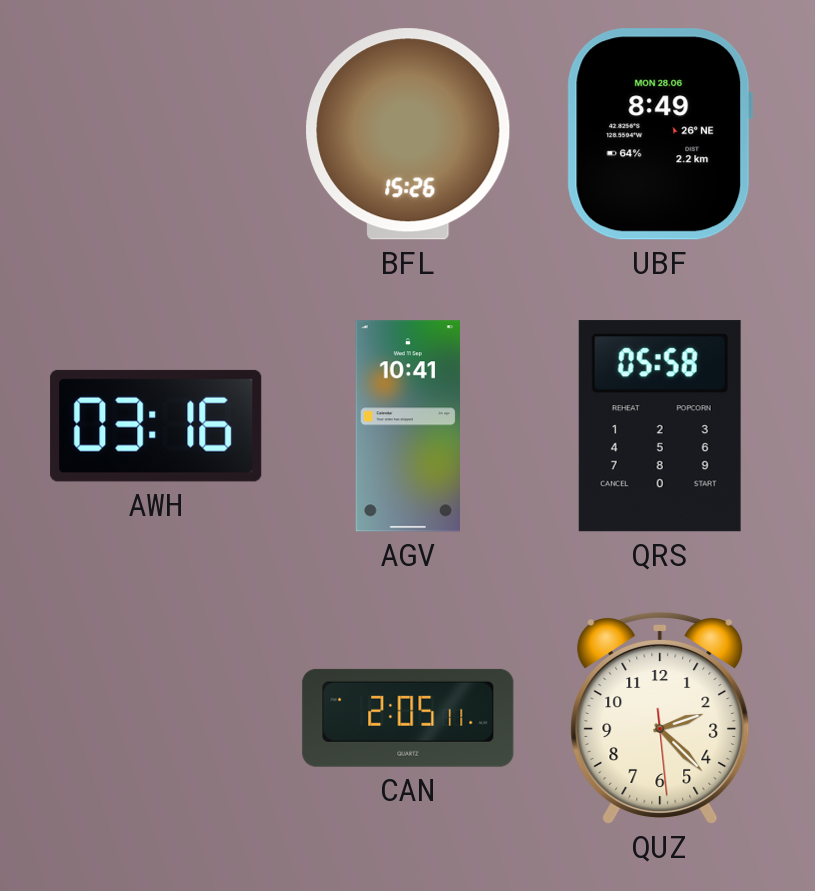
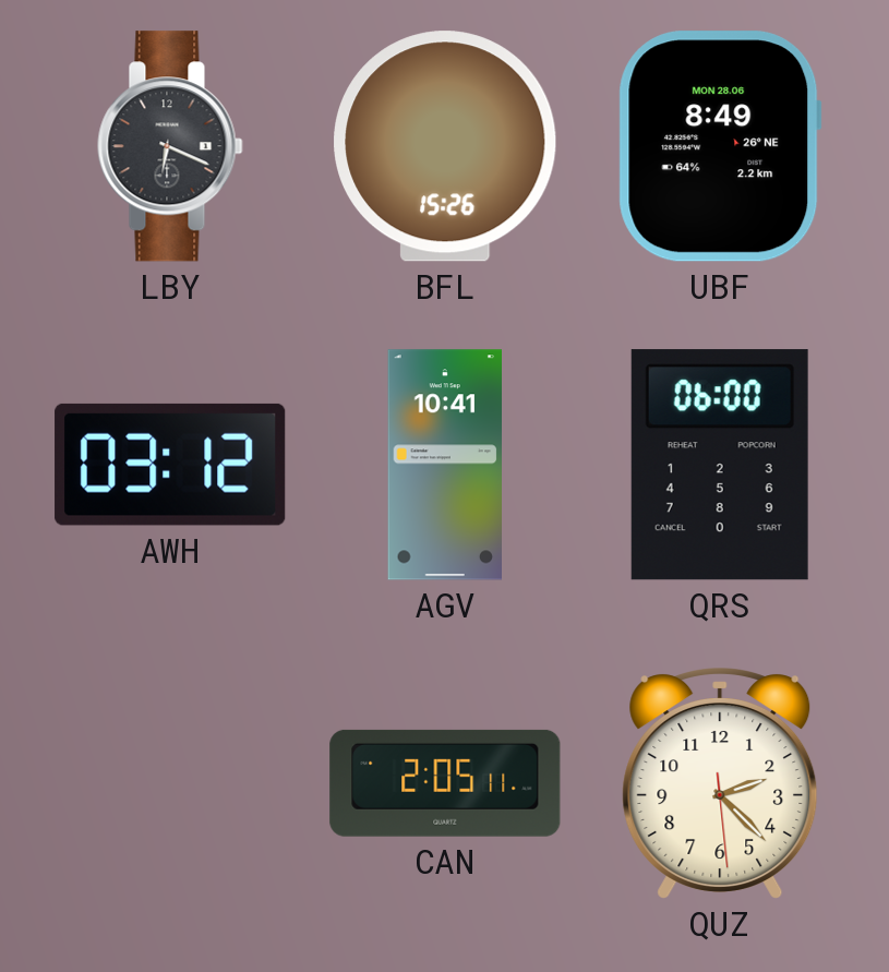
LBY: none -> 6:19 (170, 146)
AWH: 03:16 -> 03:12 (170, 465)
QRS: 05:58 -> 06:00 (720, 465)
